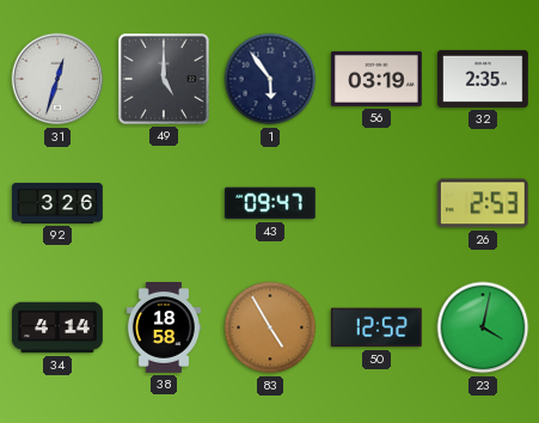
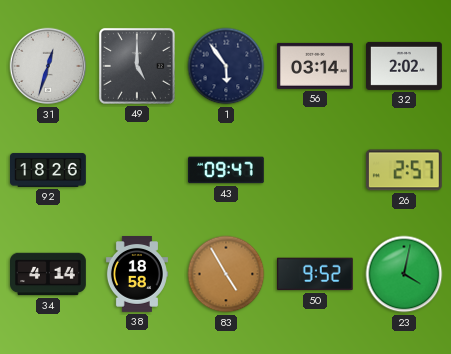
56: 03:19 -> 03:14 (315, 66)
32: 2:35 -> 2:02 (405, 66)
92: 3:26 -> 18:26 (49, 170)
26: 2:53 -> 2:57 (404, 170)
50: 12:52 -> 9:52 (315, 274)
